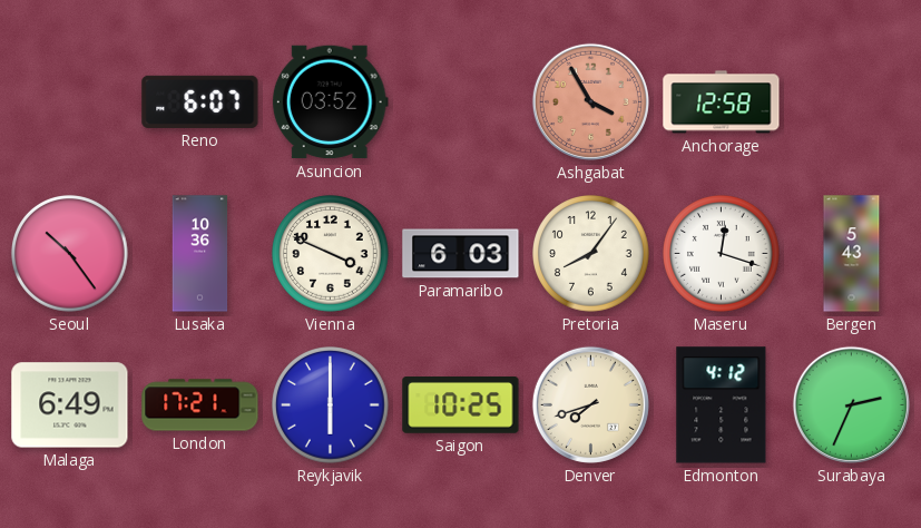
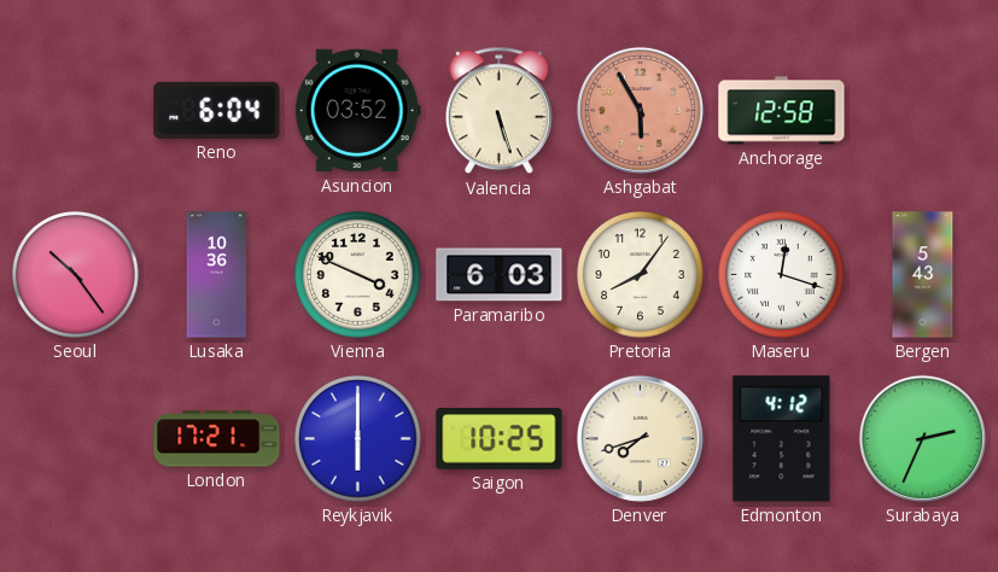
Reno: 6:07 -> 6:04 (217, 110)
Valencia: none -> 5:27 (498, 111)
Ashgabat: 3:55 -> 5:55 (640, 110)
Malaga: 6:49 -> none (70, 405)
